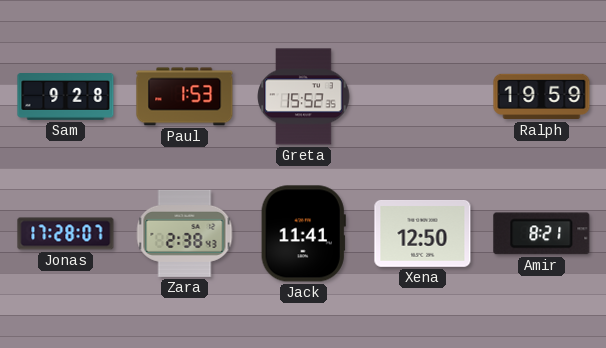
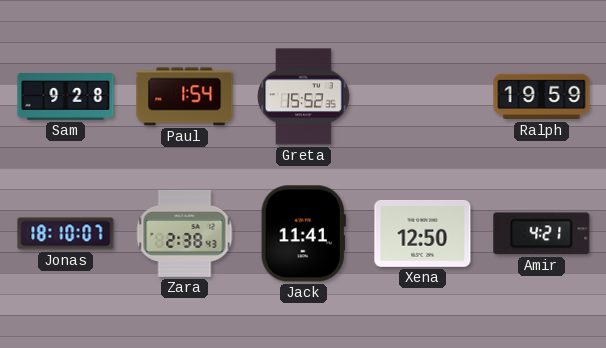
Paul: 1:53 -> 1:54 (185, 97)
Jonas: 17:28 -> 18:10 (66, 234)
Amir: 8:21 -> 4:21 (542, 234)
